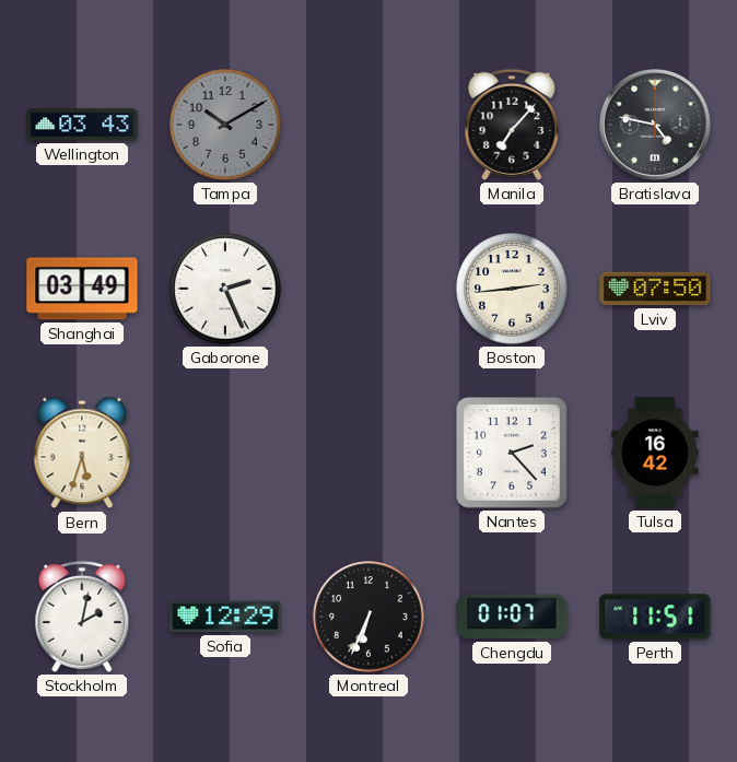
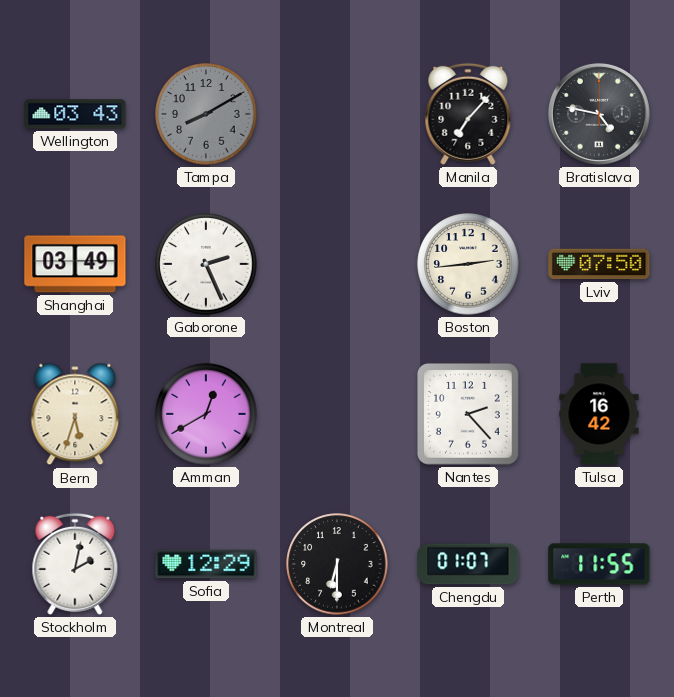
Tampa: 10:10 -> 8:10 (206, 114)
Amman: none -> 12:40 (206, 414)
Montreal: 6:34 -> 6:30 (337, 564)
Perth: 11:51 -> 11:55 (599, 564)
